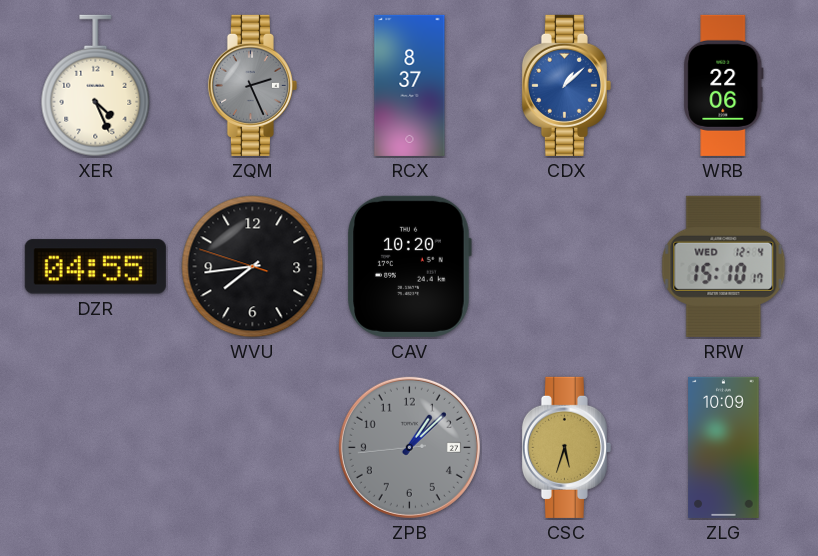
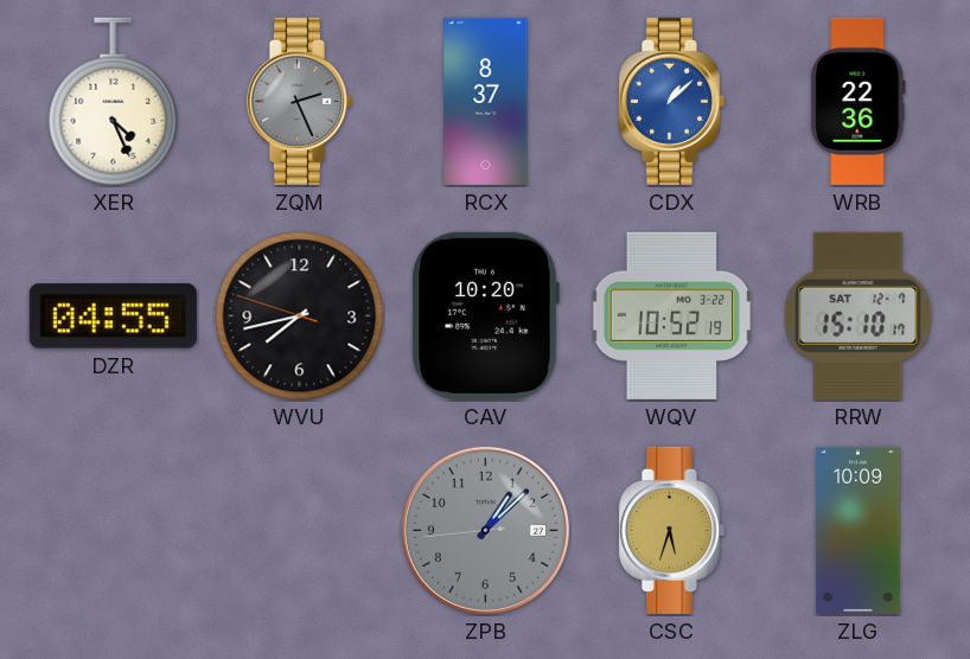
WRB: 22:06 -> 22:36 (859, 101)
WVU: 7:43 -> 7:42 (300, 316)
WQV: none -> 10:52 (672, 315)
RRW date: WED 12-4 -> SAT 12-7 (859, 315)
